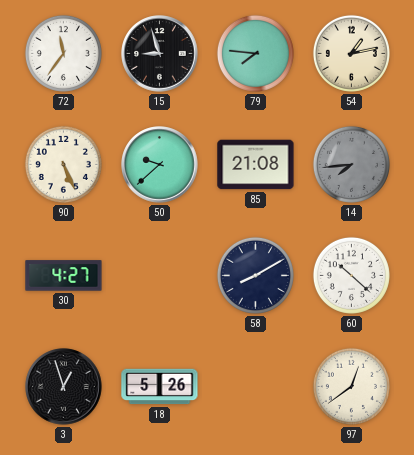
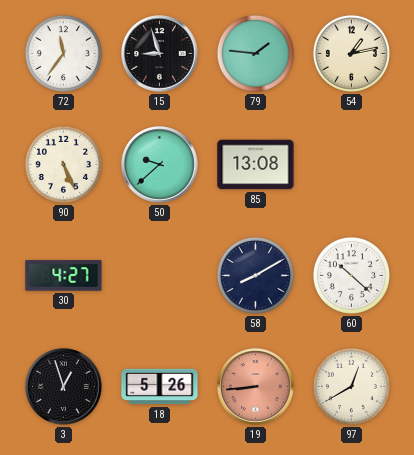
79: 7:46 -> 1:46 (255, 53)
85: 21:08 -> 13:08 (256, 165)
14: 7:44 -> none (351, 164)
19: none -> 8:44 (256, 387)
97: 12:39 -> 12:40 (351, 386)
